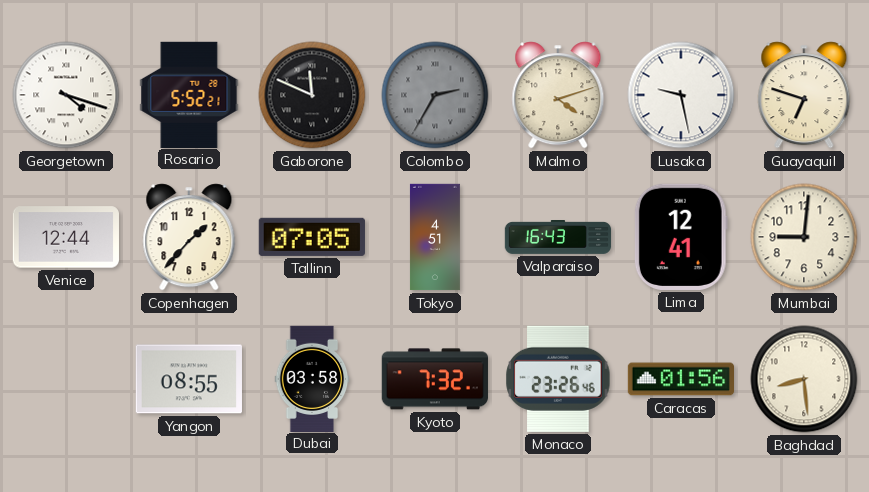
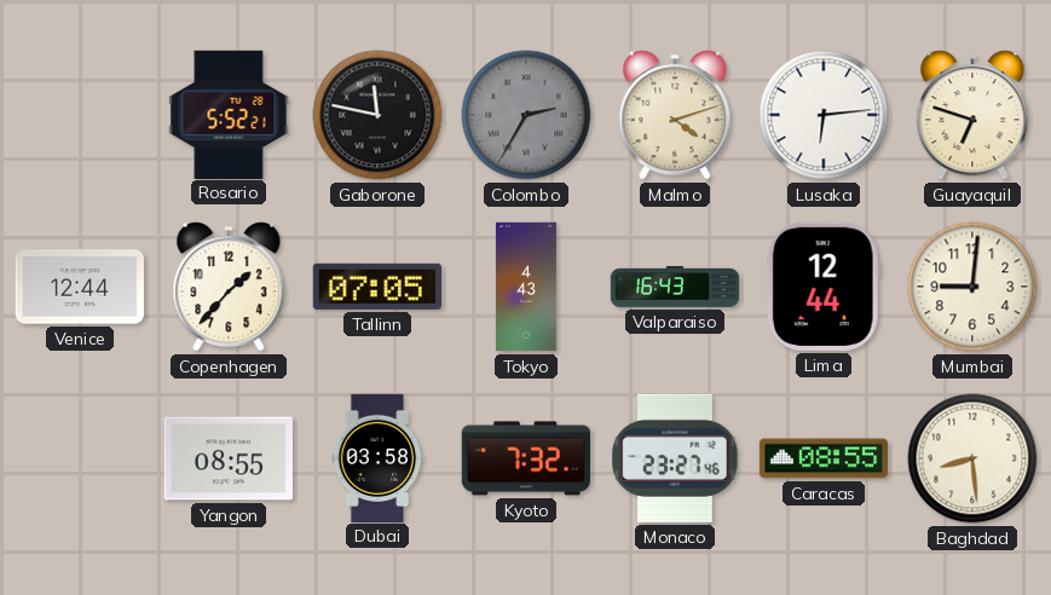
Georgetown: 4:18 -> none (66, 95)
Gaborone: 11:49 -> 11:47 (377, 115)
Lusaka: 9:28 -> 6:14 (824, 115)
Tokyo: 4:51 -> 4:43 (526, 287)
Lima: 12:41 -> 12:44 (824, 287)
Monaco: 23:26 -> 23:27 (675, 458)
Caracas: 01:56 -> 08:55 (822, 458)
